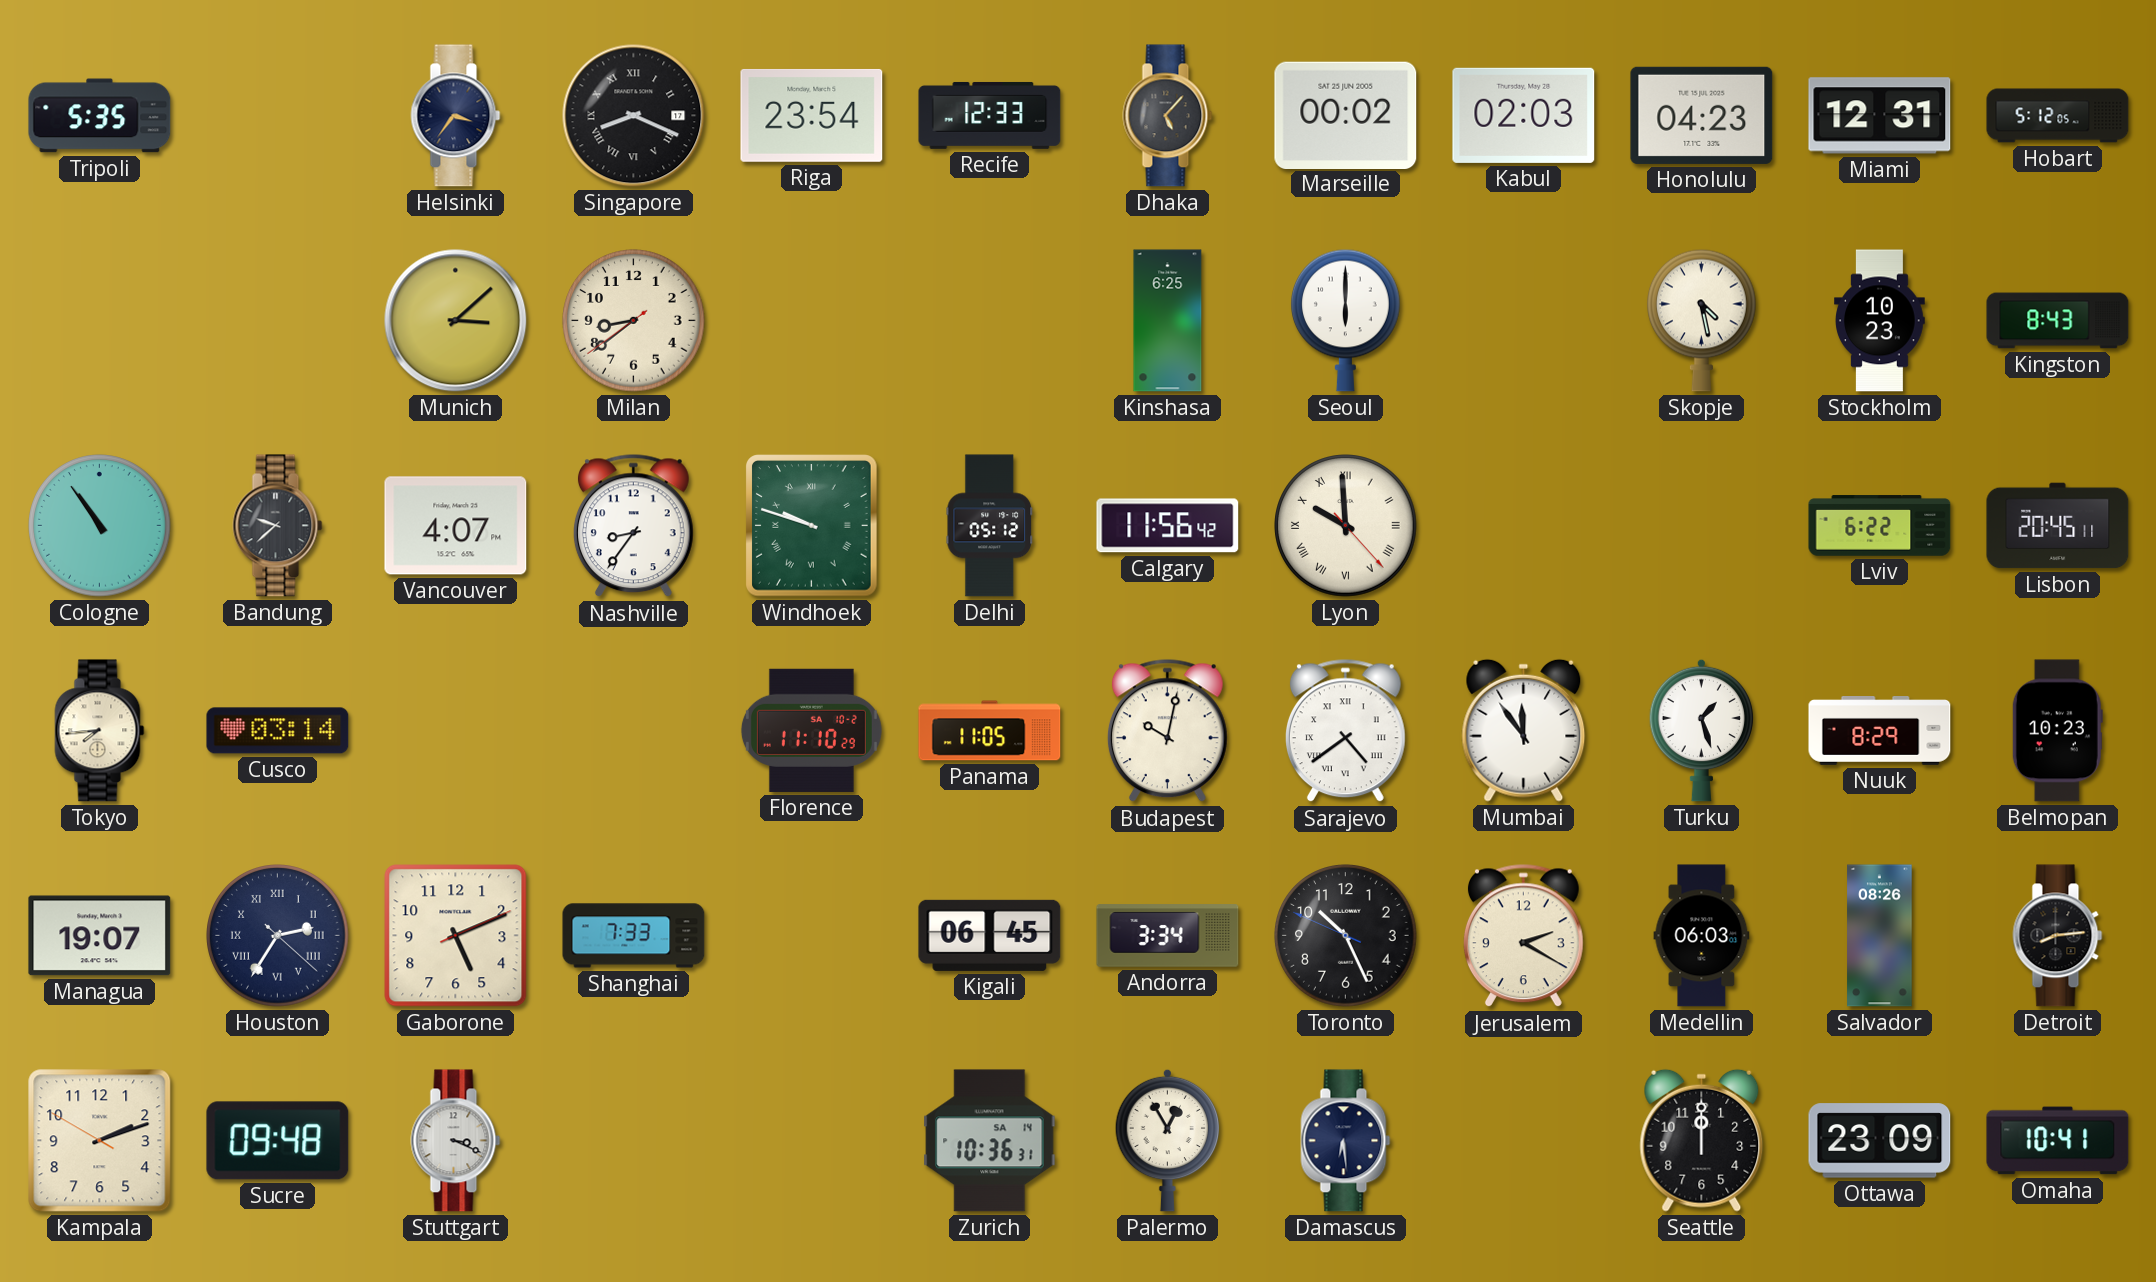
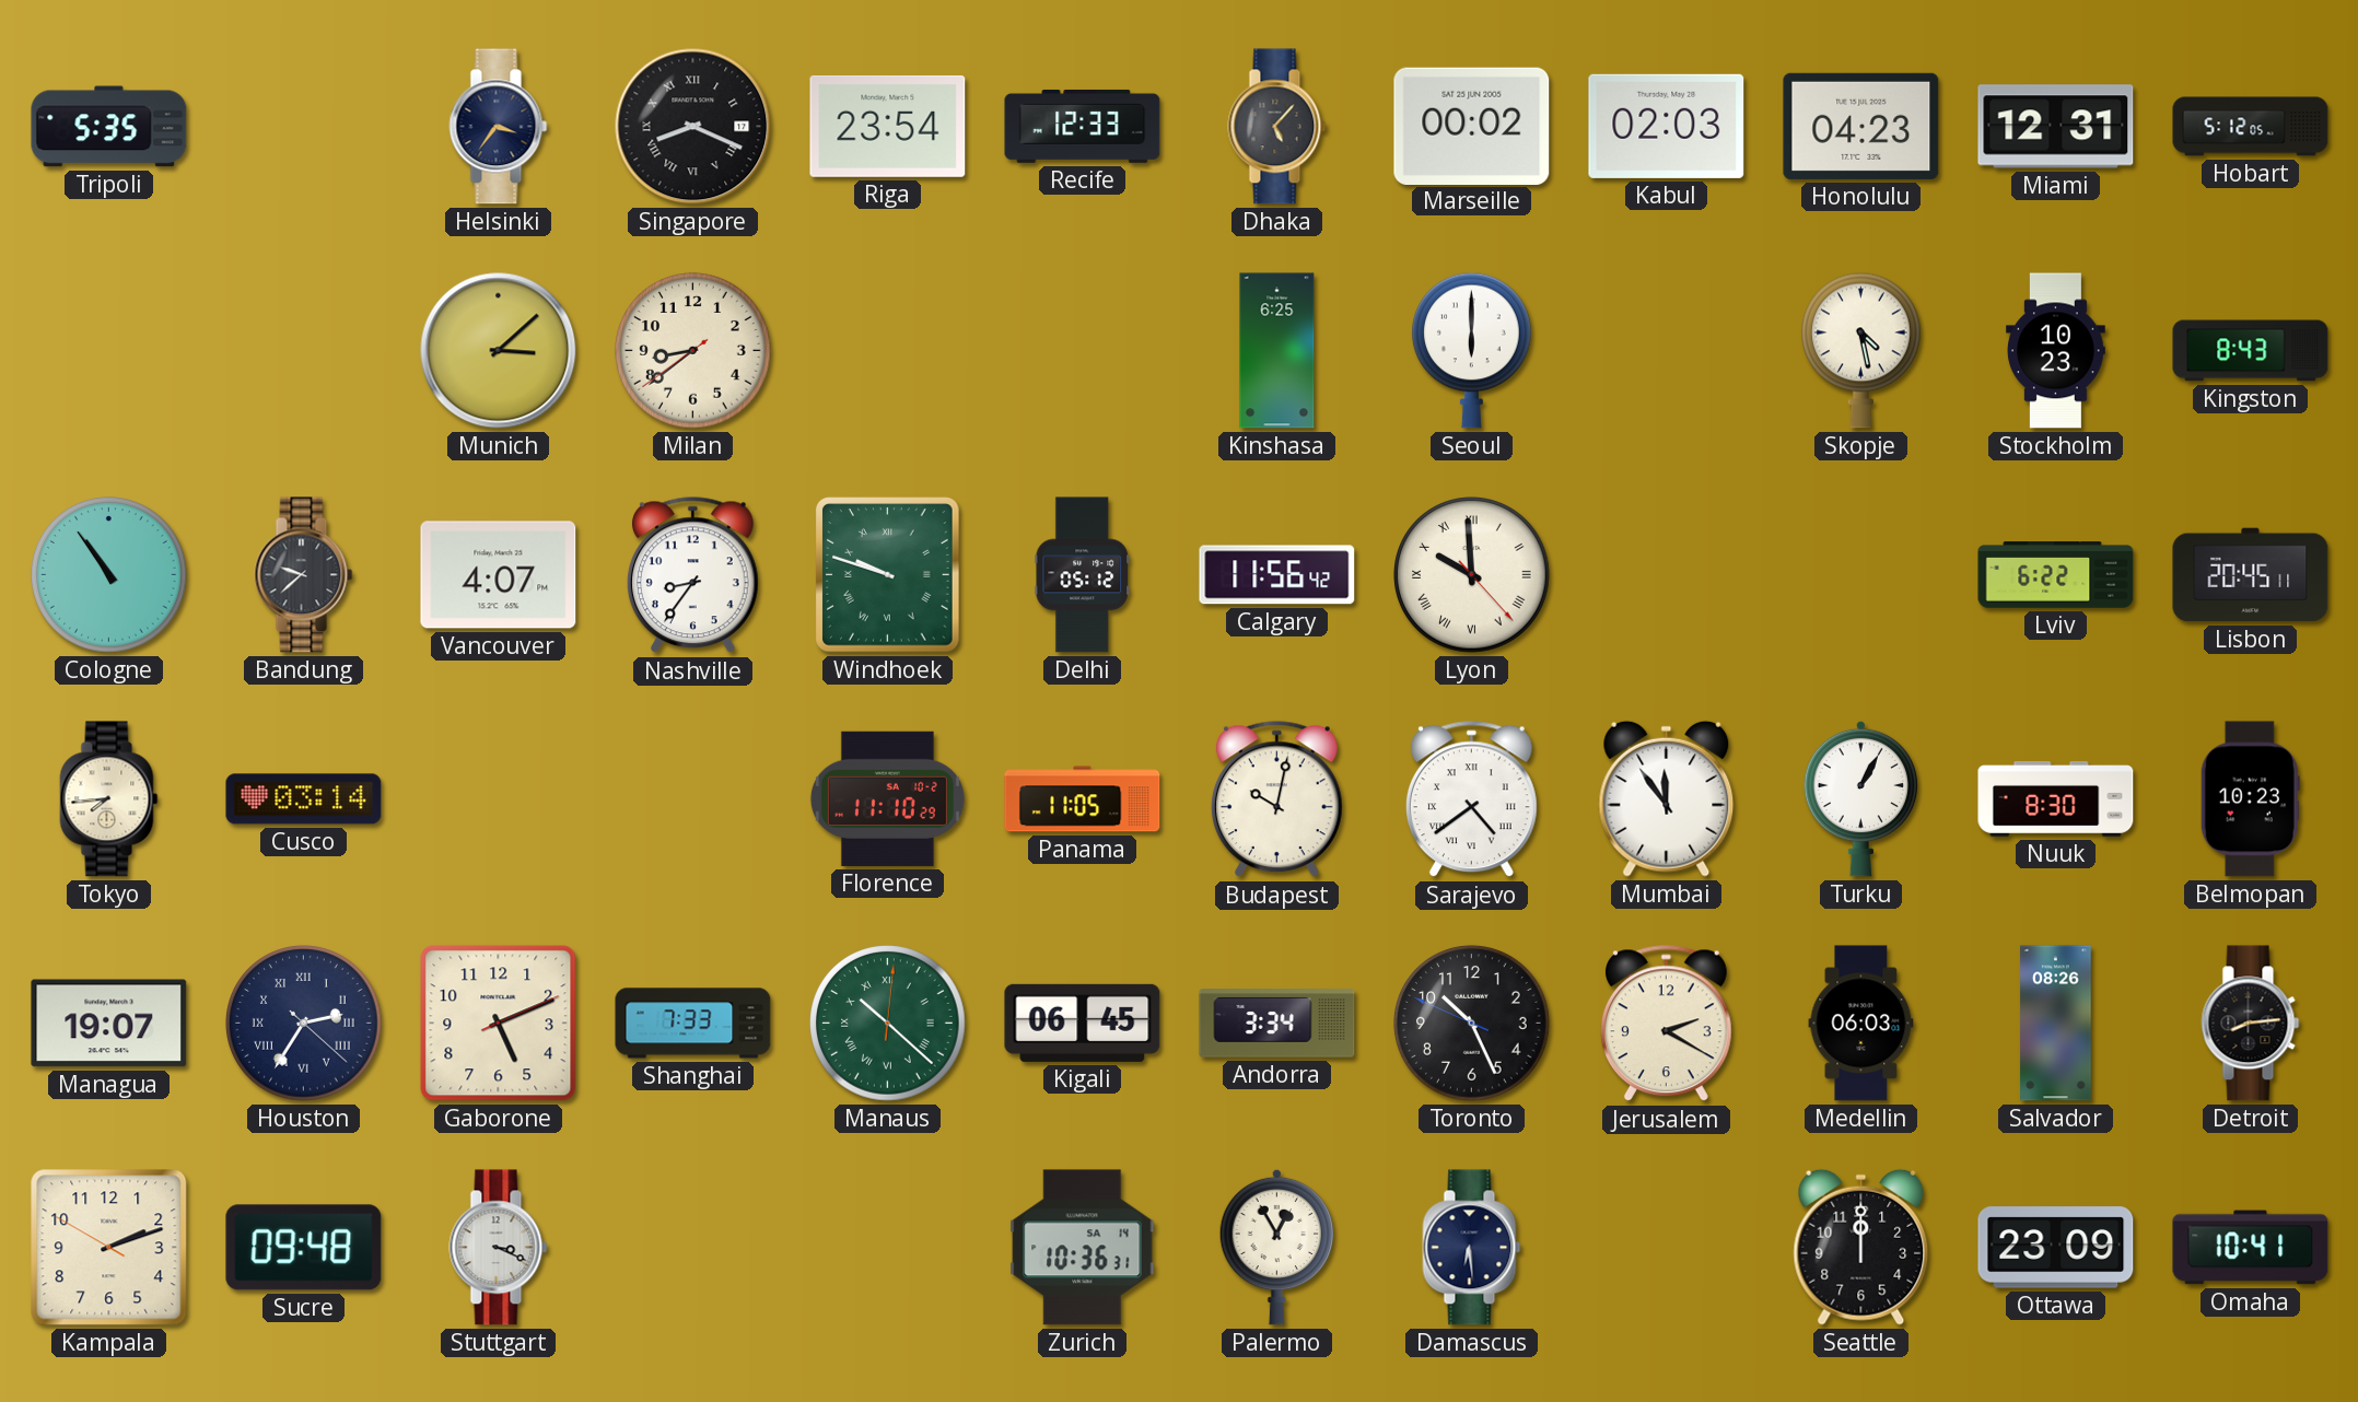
Turku: 1:27 -> 1:05 (1861, 798)
Nuuk: 8:29 -> 8:30 (2056, 799)
Manaus: none -> 10:22 (888, 1024)
